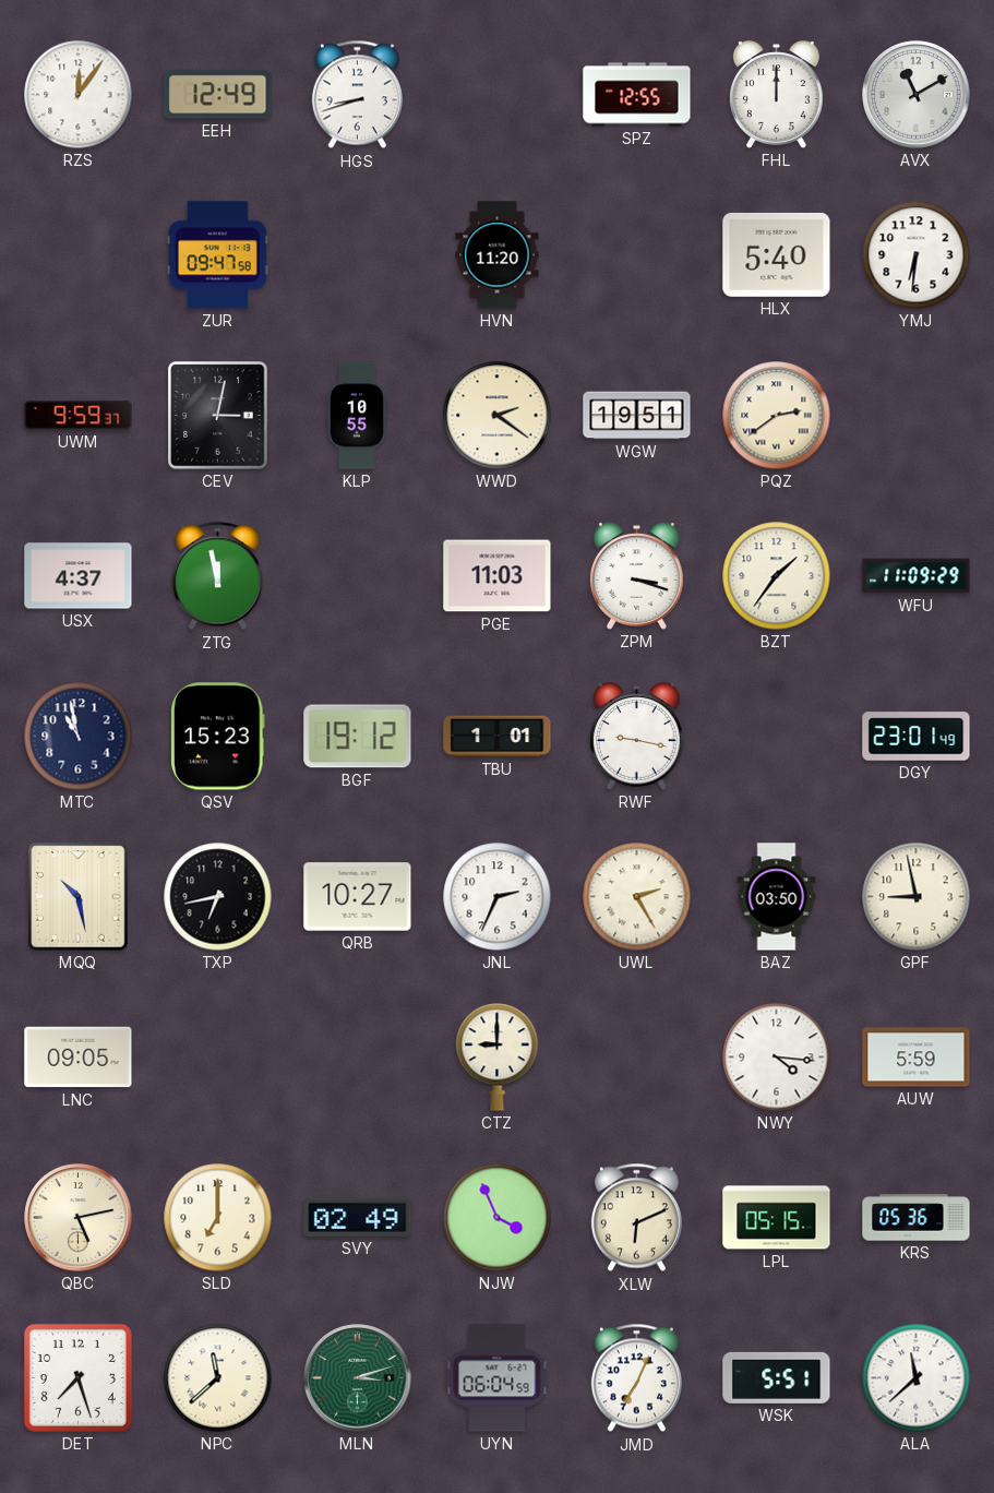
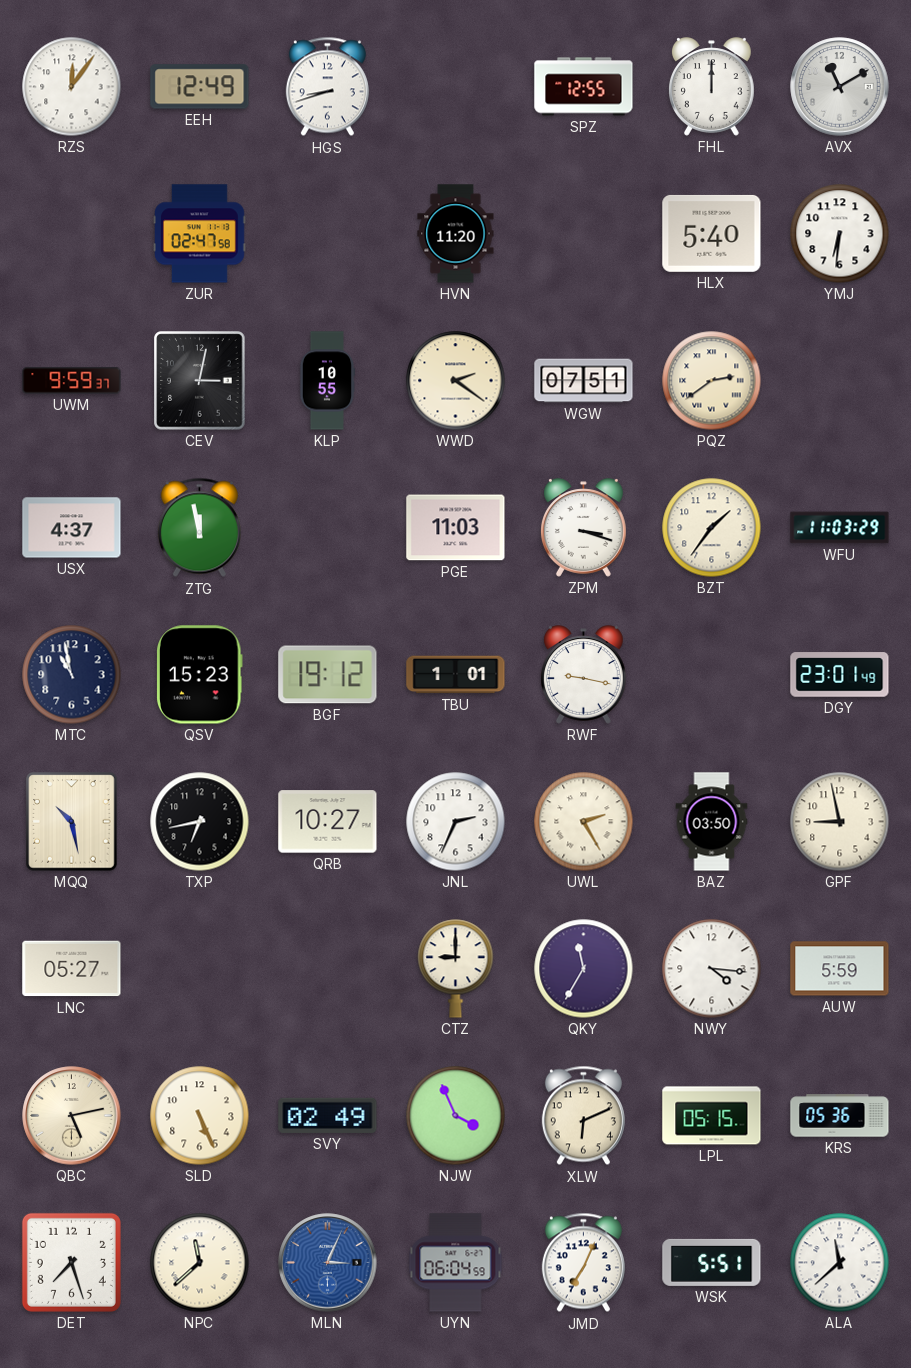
ZUR: 09:47 -> 02:47 (200, 234)
WGW: 19:51 -> 07:51 (584, 381)
WFU: 11:09 -> 11:03 (840, 528)
LNC: 09:05 -> 05:27 (72, 969)
QKY: none -> 11:35 (584, 969)
SLD: 7:00 -> 5:26 (200, 1116)
MLN: 3:12 -> 3:04 (328, 1263)
MLN dial: green -> blue (328, 1263)
